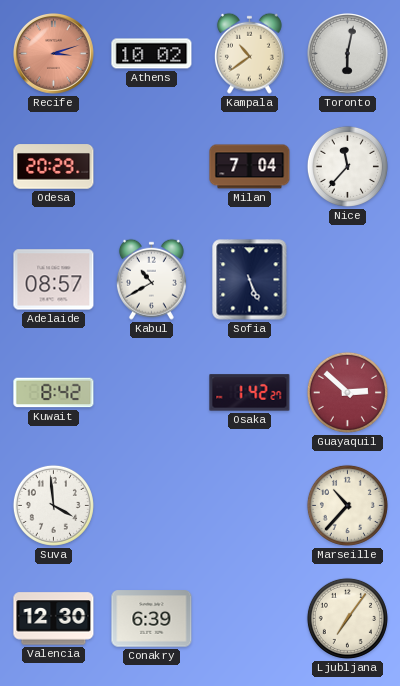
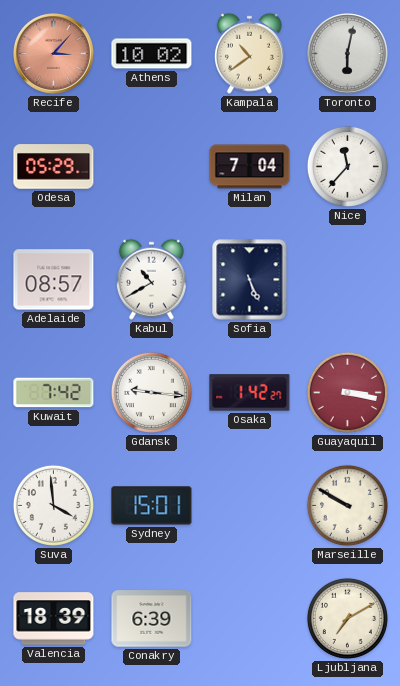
Recife: 3:12 -> 3:07 (54, 54)
Odesa: 20:29 -> 05:29 (54, 167)
Kuwait: 8:42 -> 7:42 (54, 393)
Gdansk: none -> 9:16 (151, 392)
Guayaquil: 2:52 -> 3:17 (347, 392)
Sydney: none -> 15:01 (152, 506)
Marseille: 10:37 -> 9:50 (347, 505)
Valencia: 12:30 -> 18:39 (54, 619)
Ljubljana: 7:06 -> 7:10 (347, 618)
